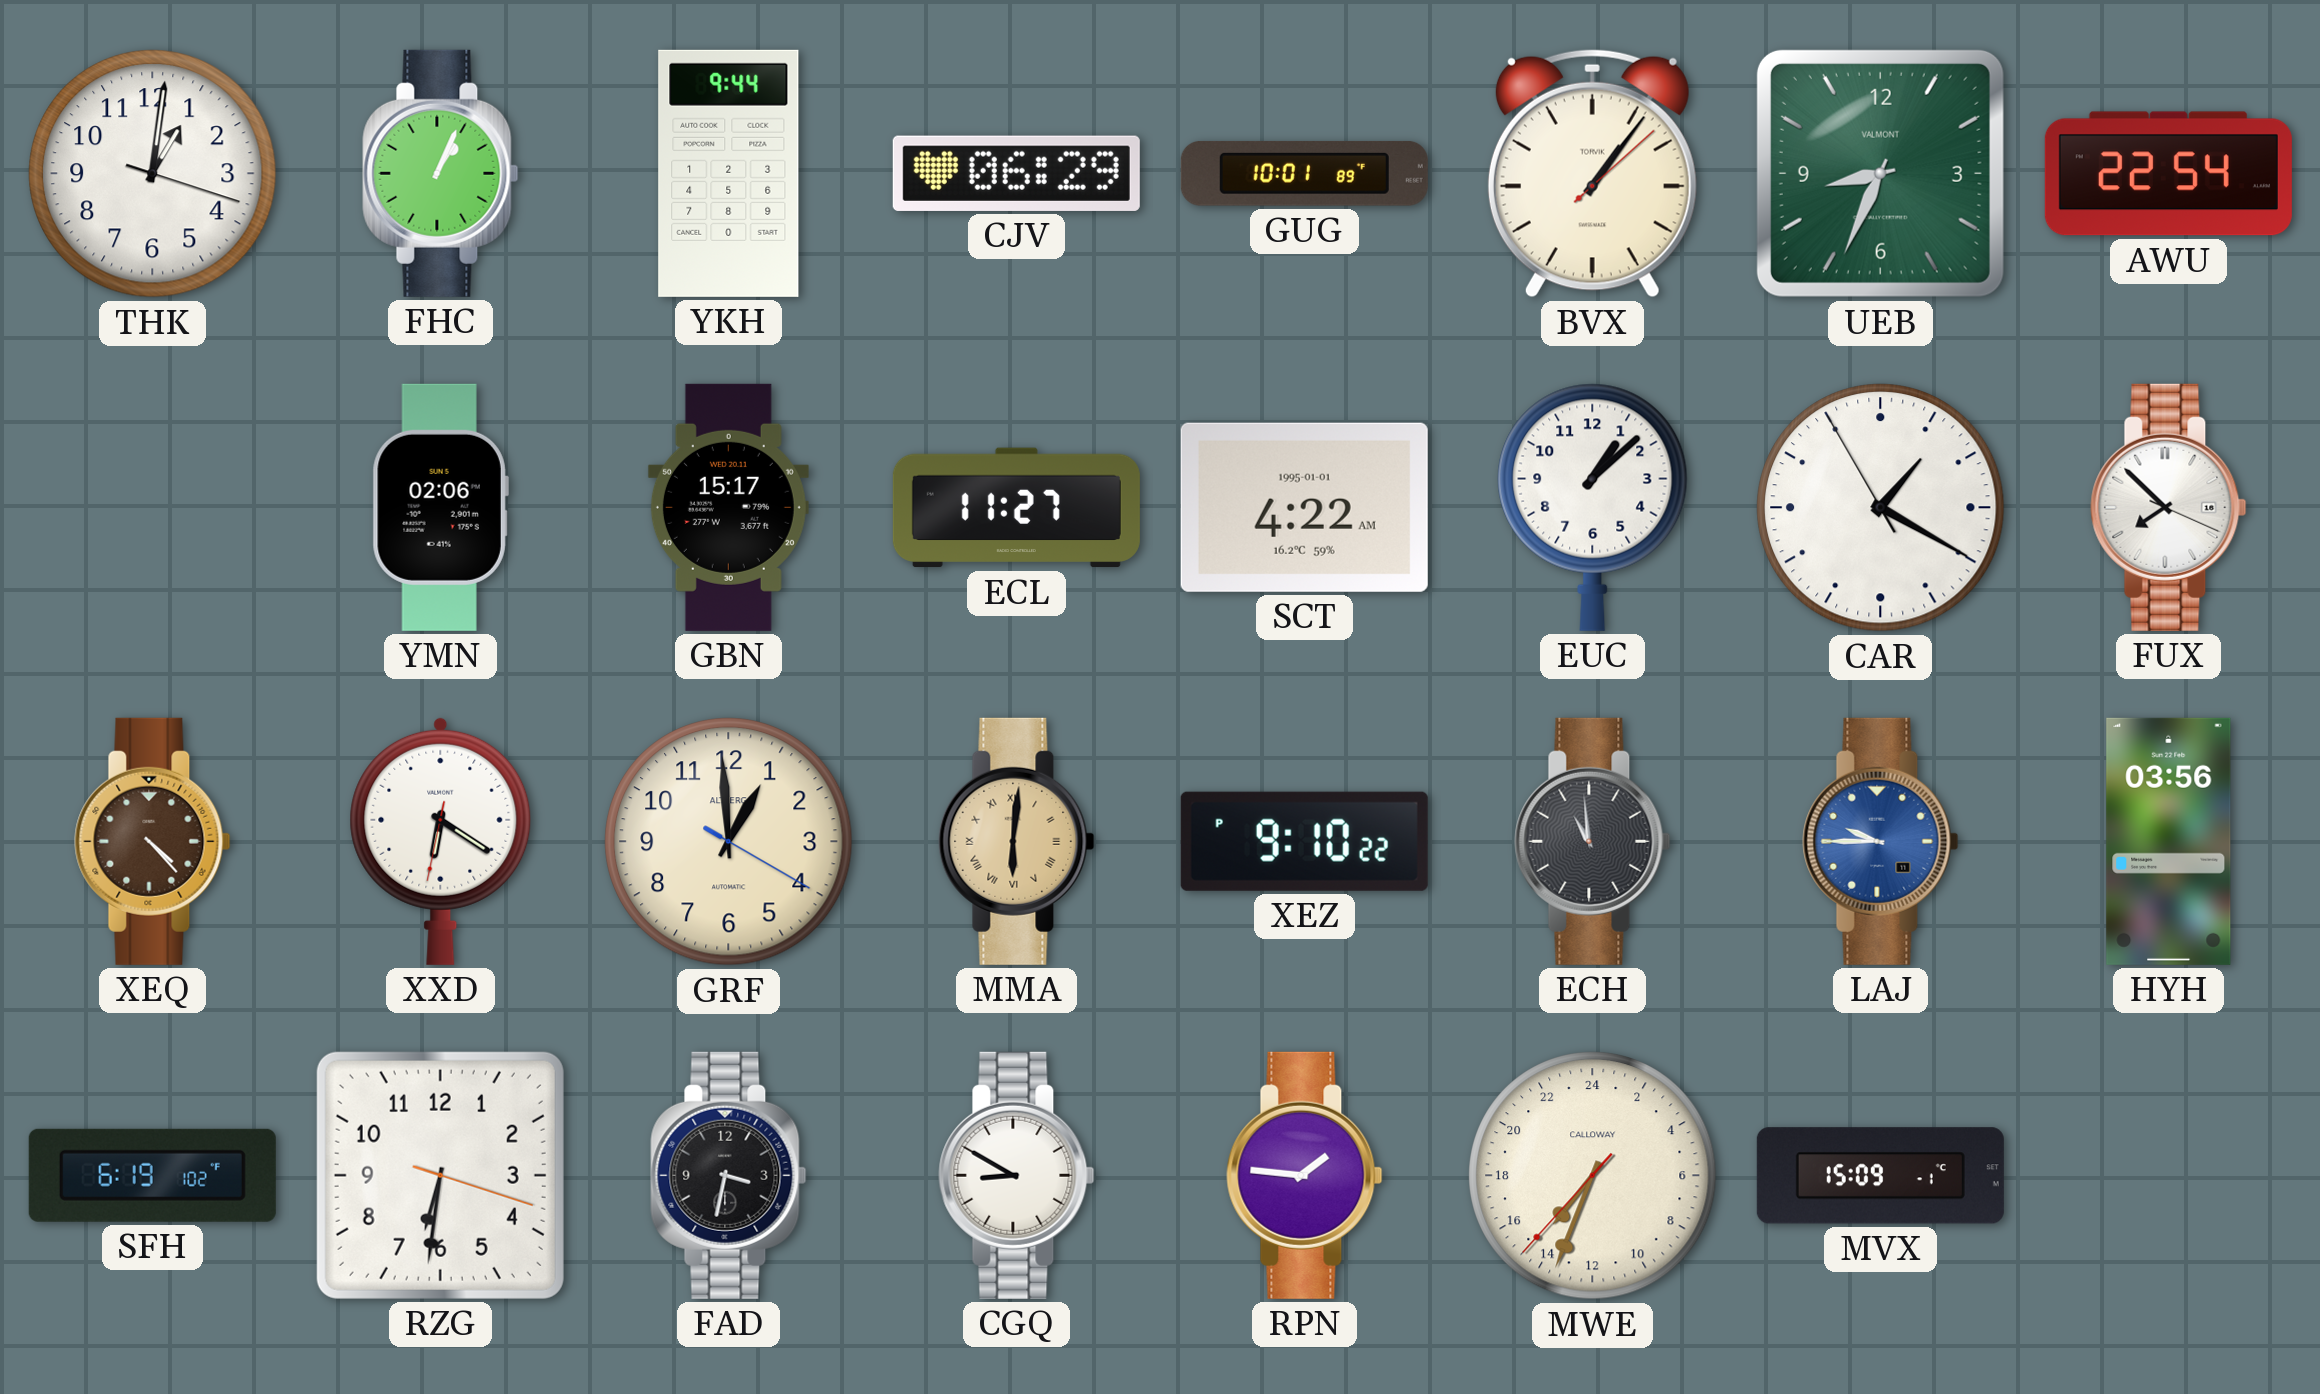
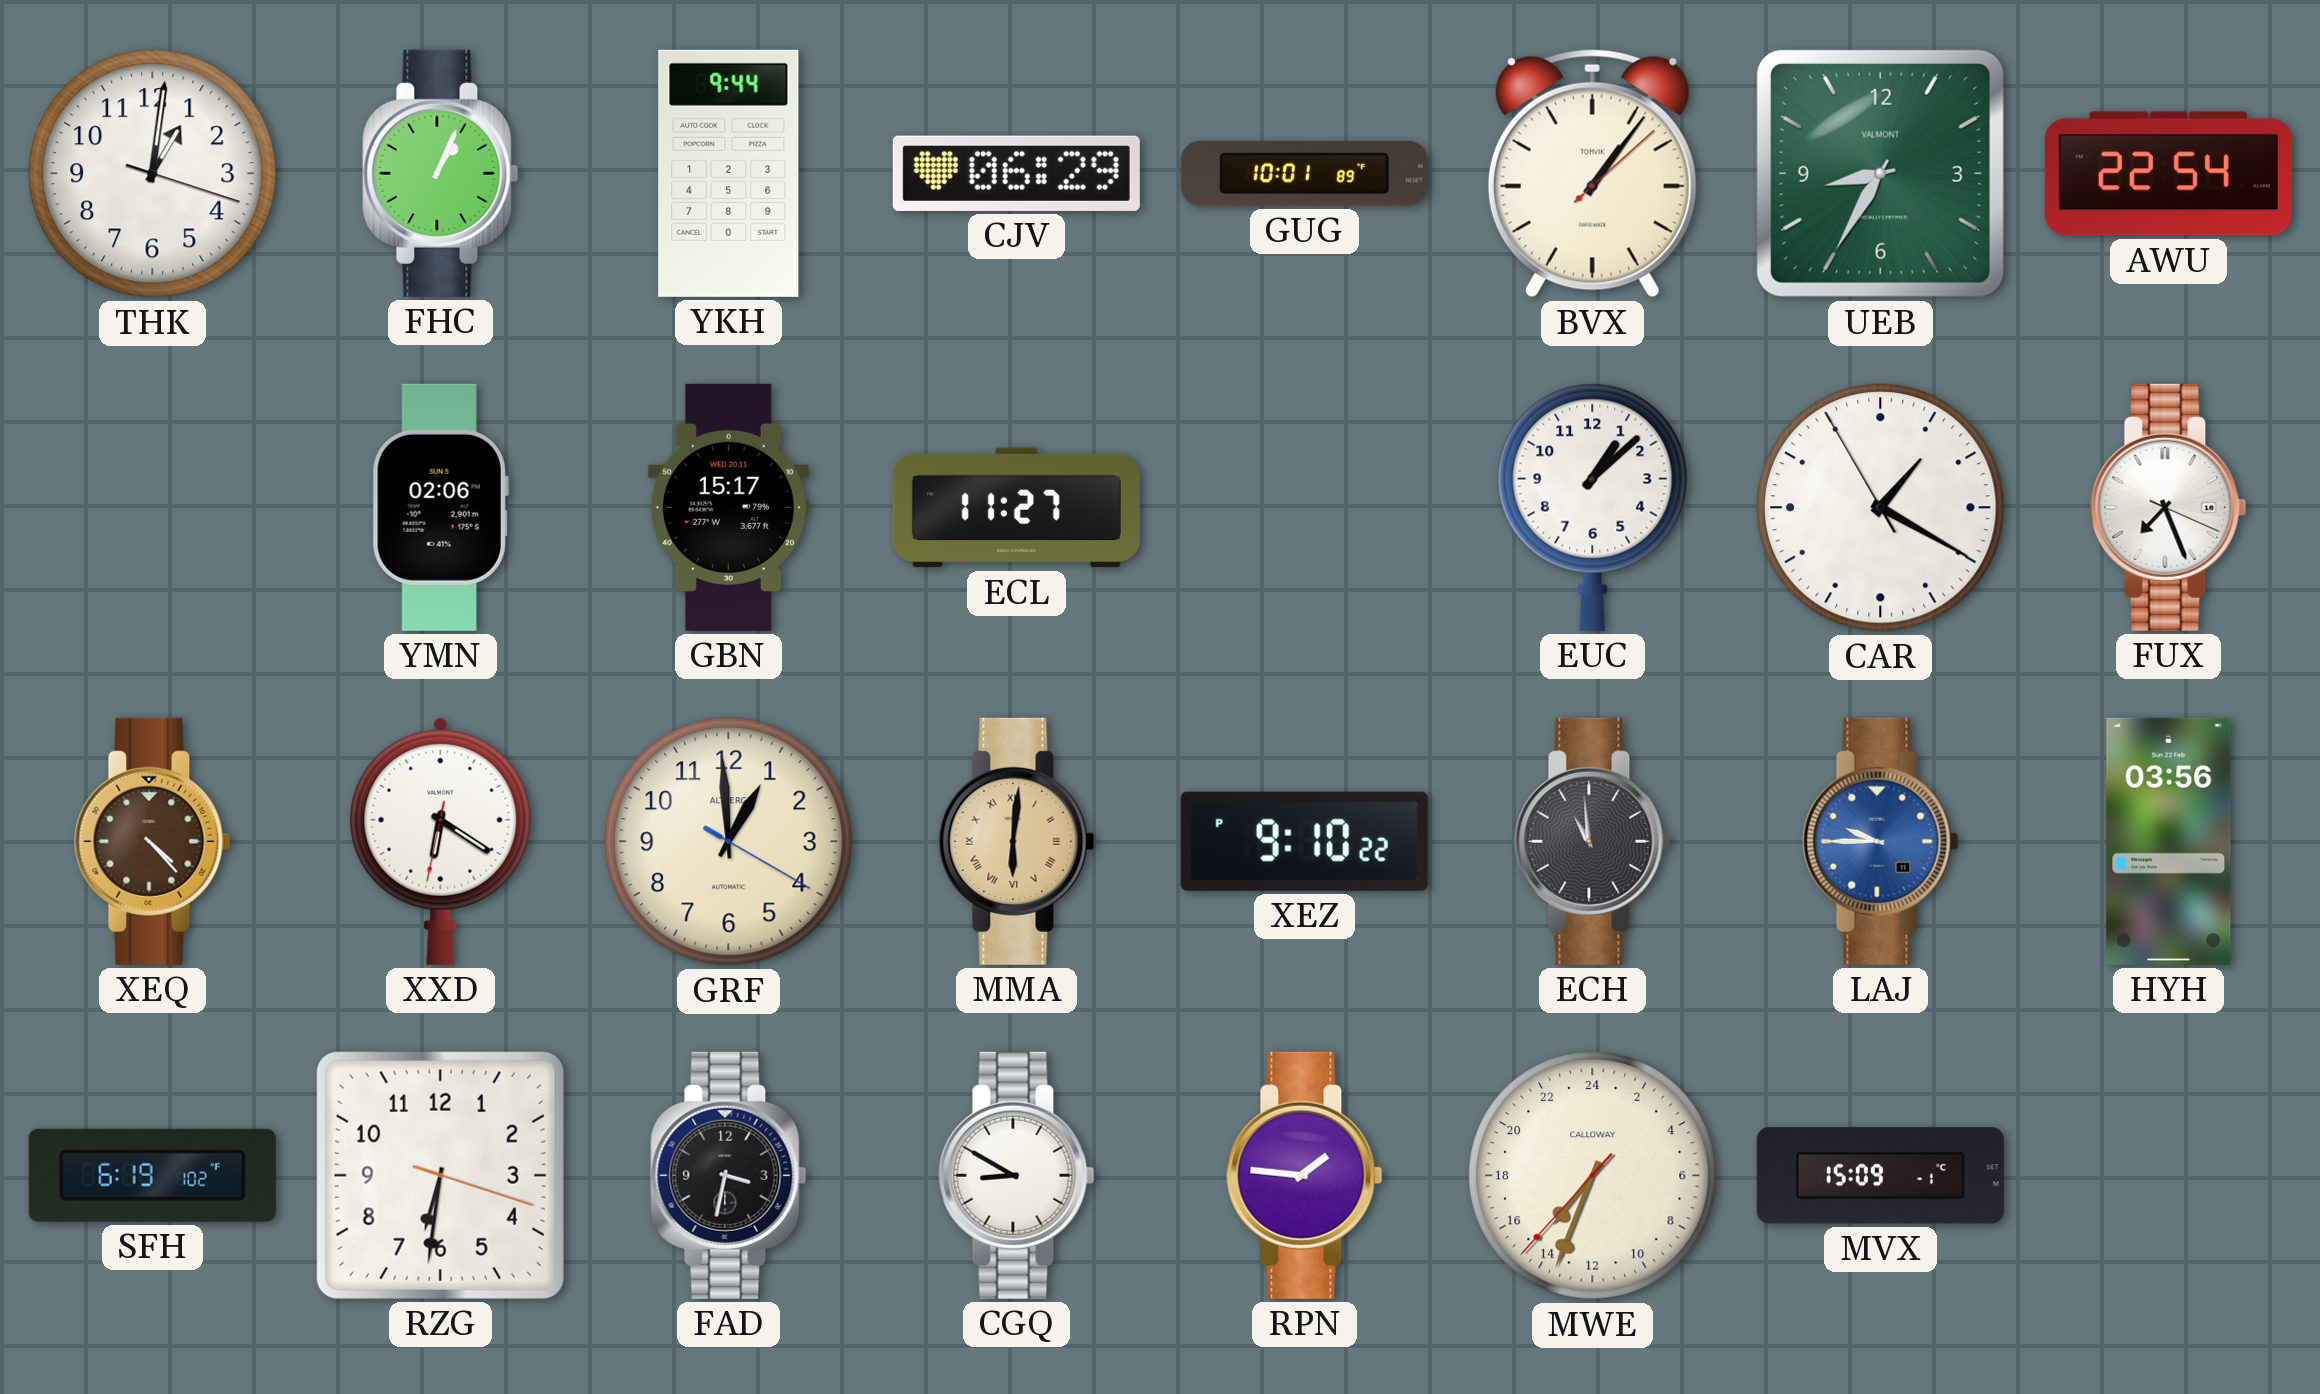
UEB: 8:34 -> 8:35 (1880, 173)
SCT: 4:22 -> none (1304, 507)
FUX: 7:52 -> 7:26 (2169, 507)
